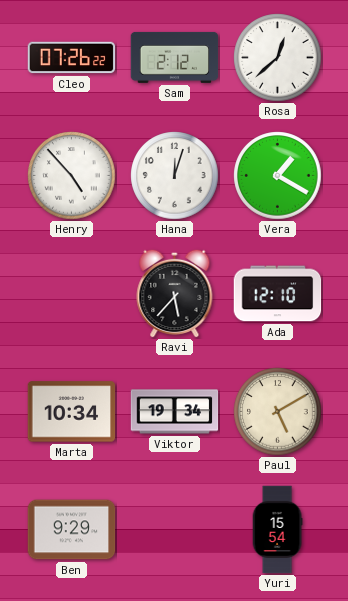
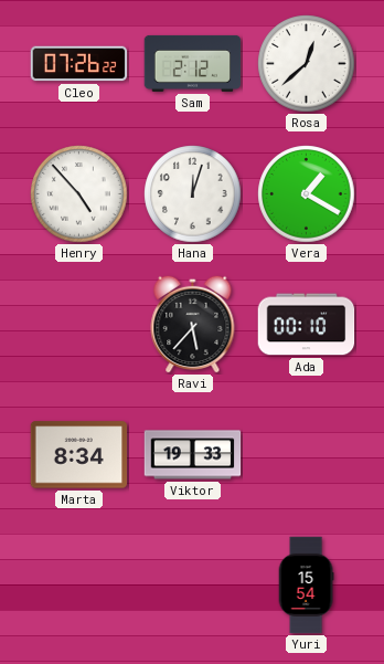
Ada: 12:10 -> 00:10 (307, 325)
Marta: 10:34 -> 8:34 (79, 455)
Viktor: 19:34 -> 19:33 (193, 455)
Paul: 5:10 -> none (278, 412)
Ben: 9:29 -> none (72, 530)
